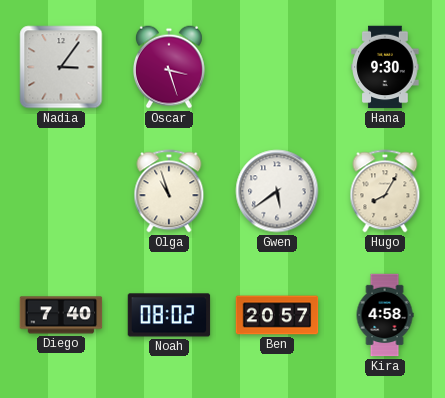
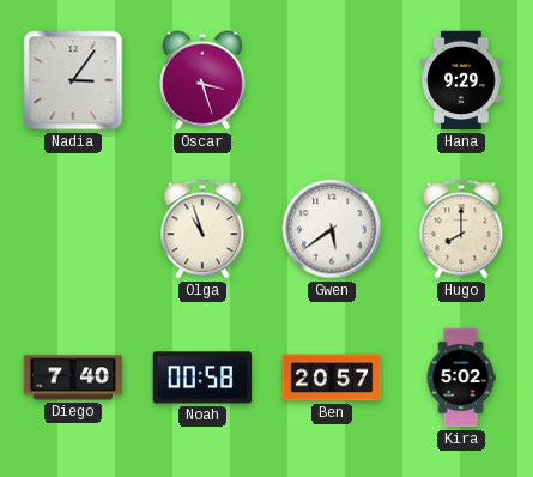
Hana: 9:30 -> 9:29 (461, 80)
Hugo: 8:05 -> 8:00 (461, 229)
Noah: 08:02 -> 00:58 (202, 378)
Kira: 4:58 -> 5:02 (461, 378)
